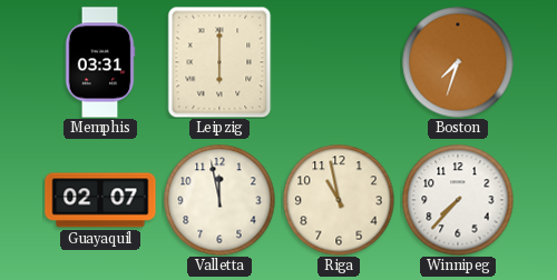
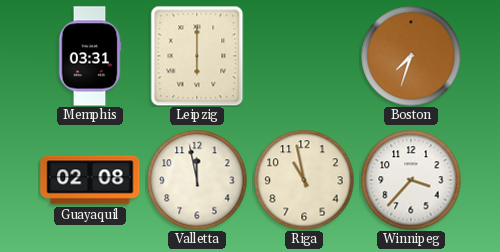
Guayaquil: 02:07 -> 02:08 (90, 180)
Winnipeg: 7:37 -> 3:37 (411, 180)
